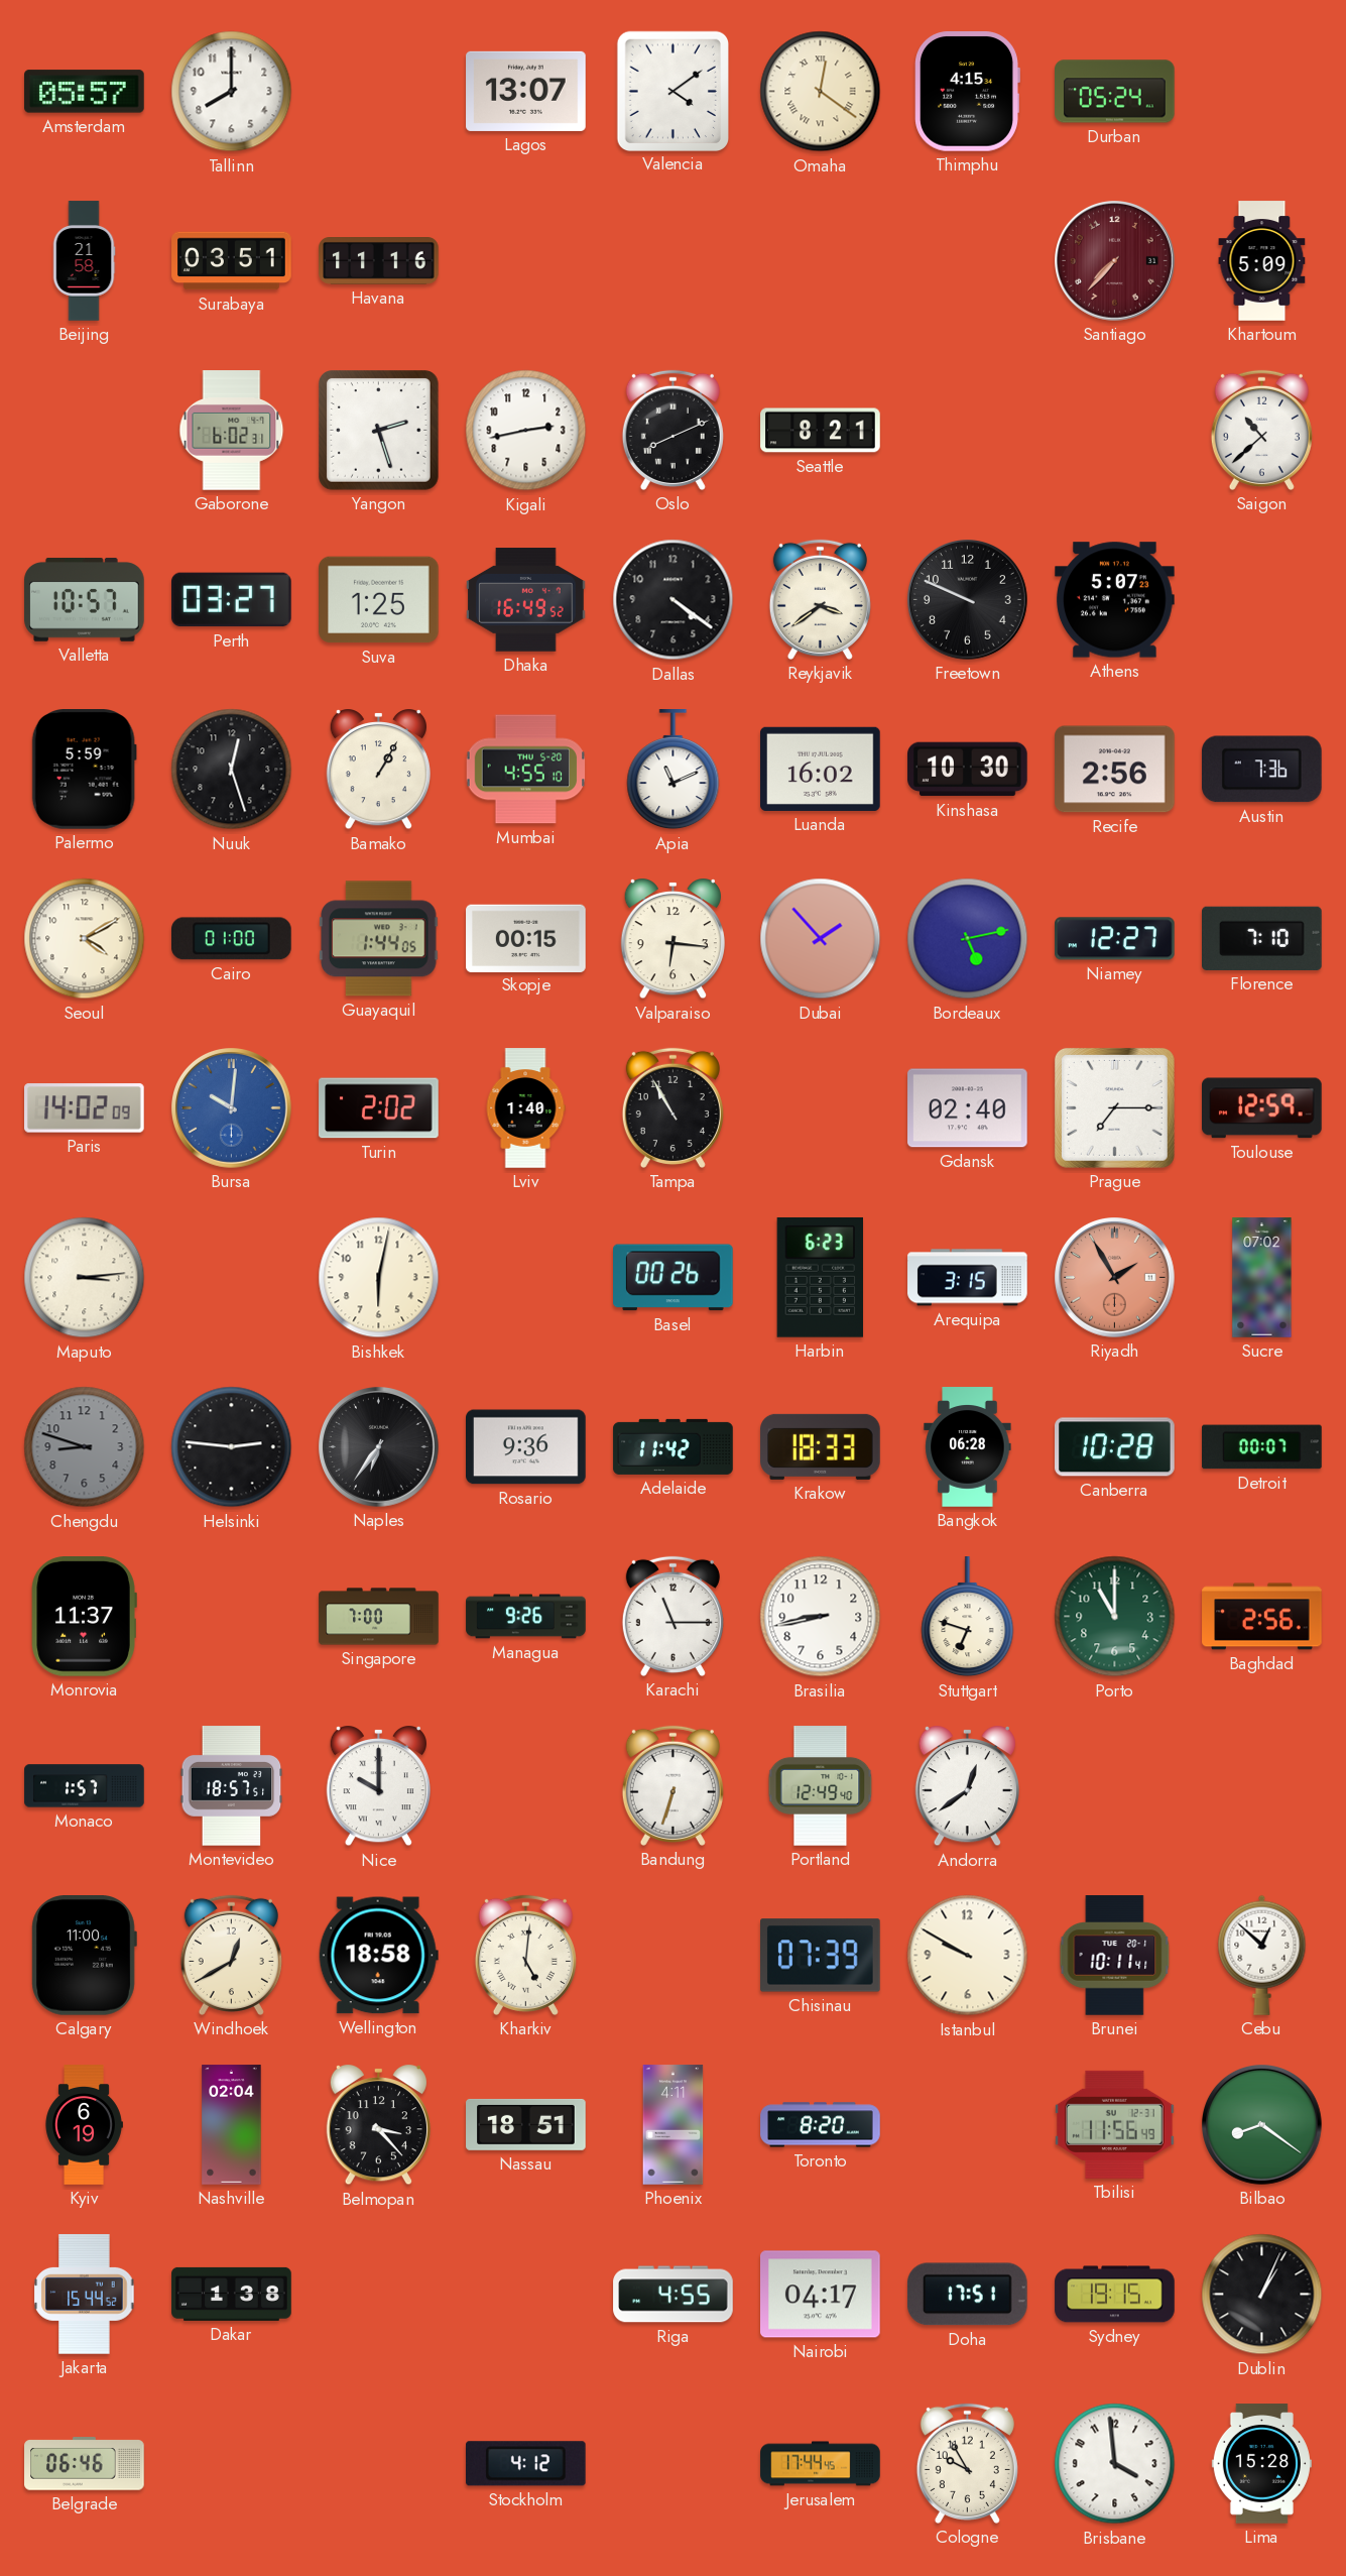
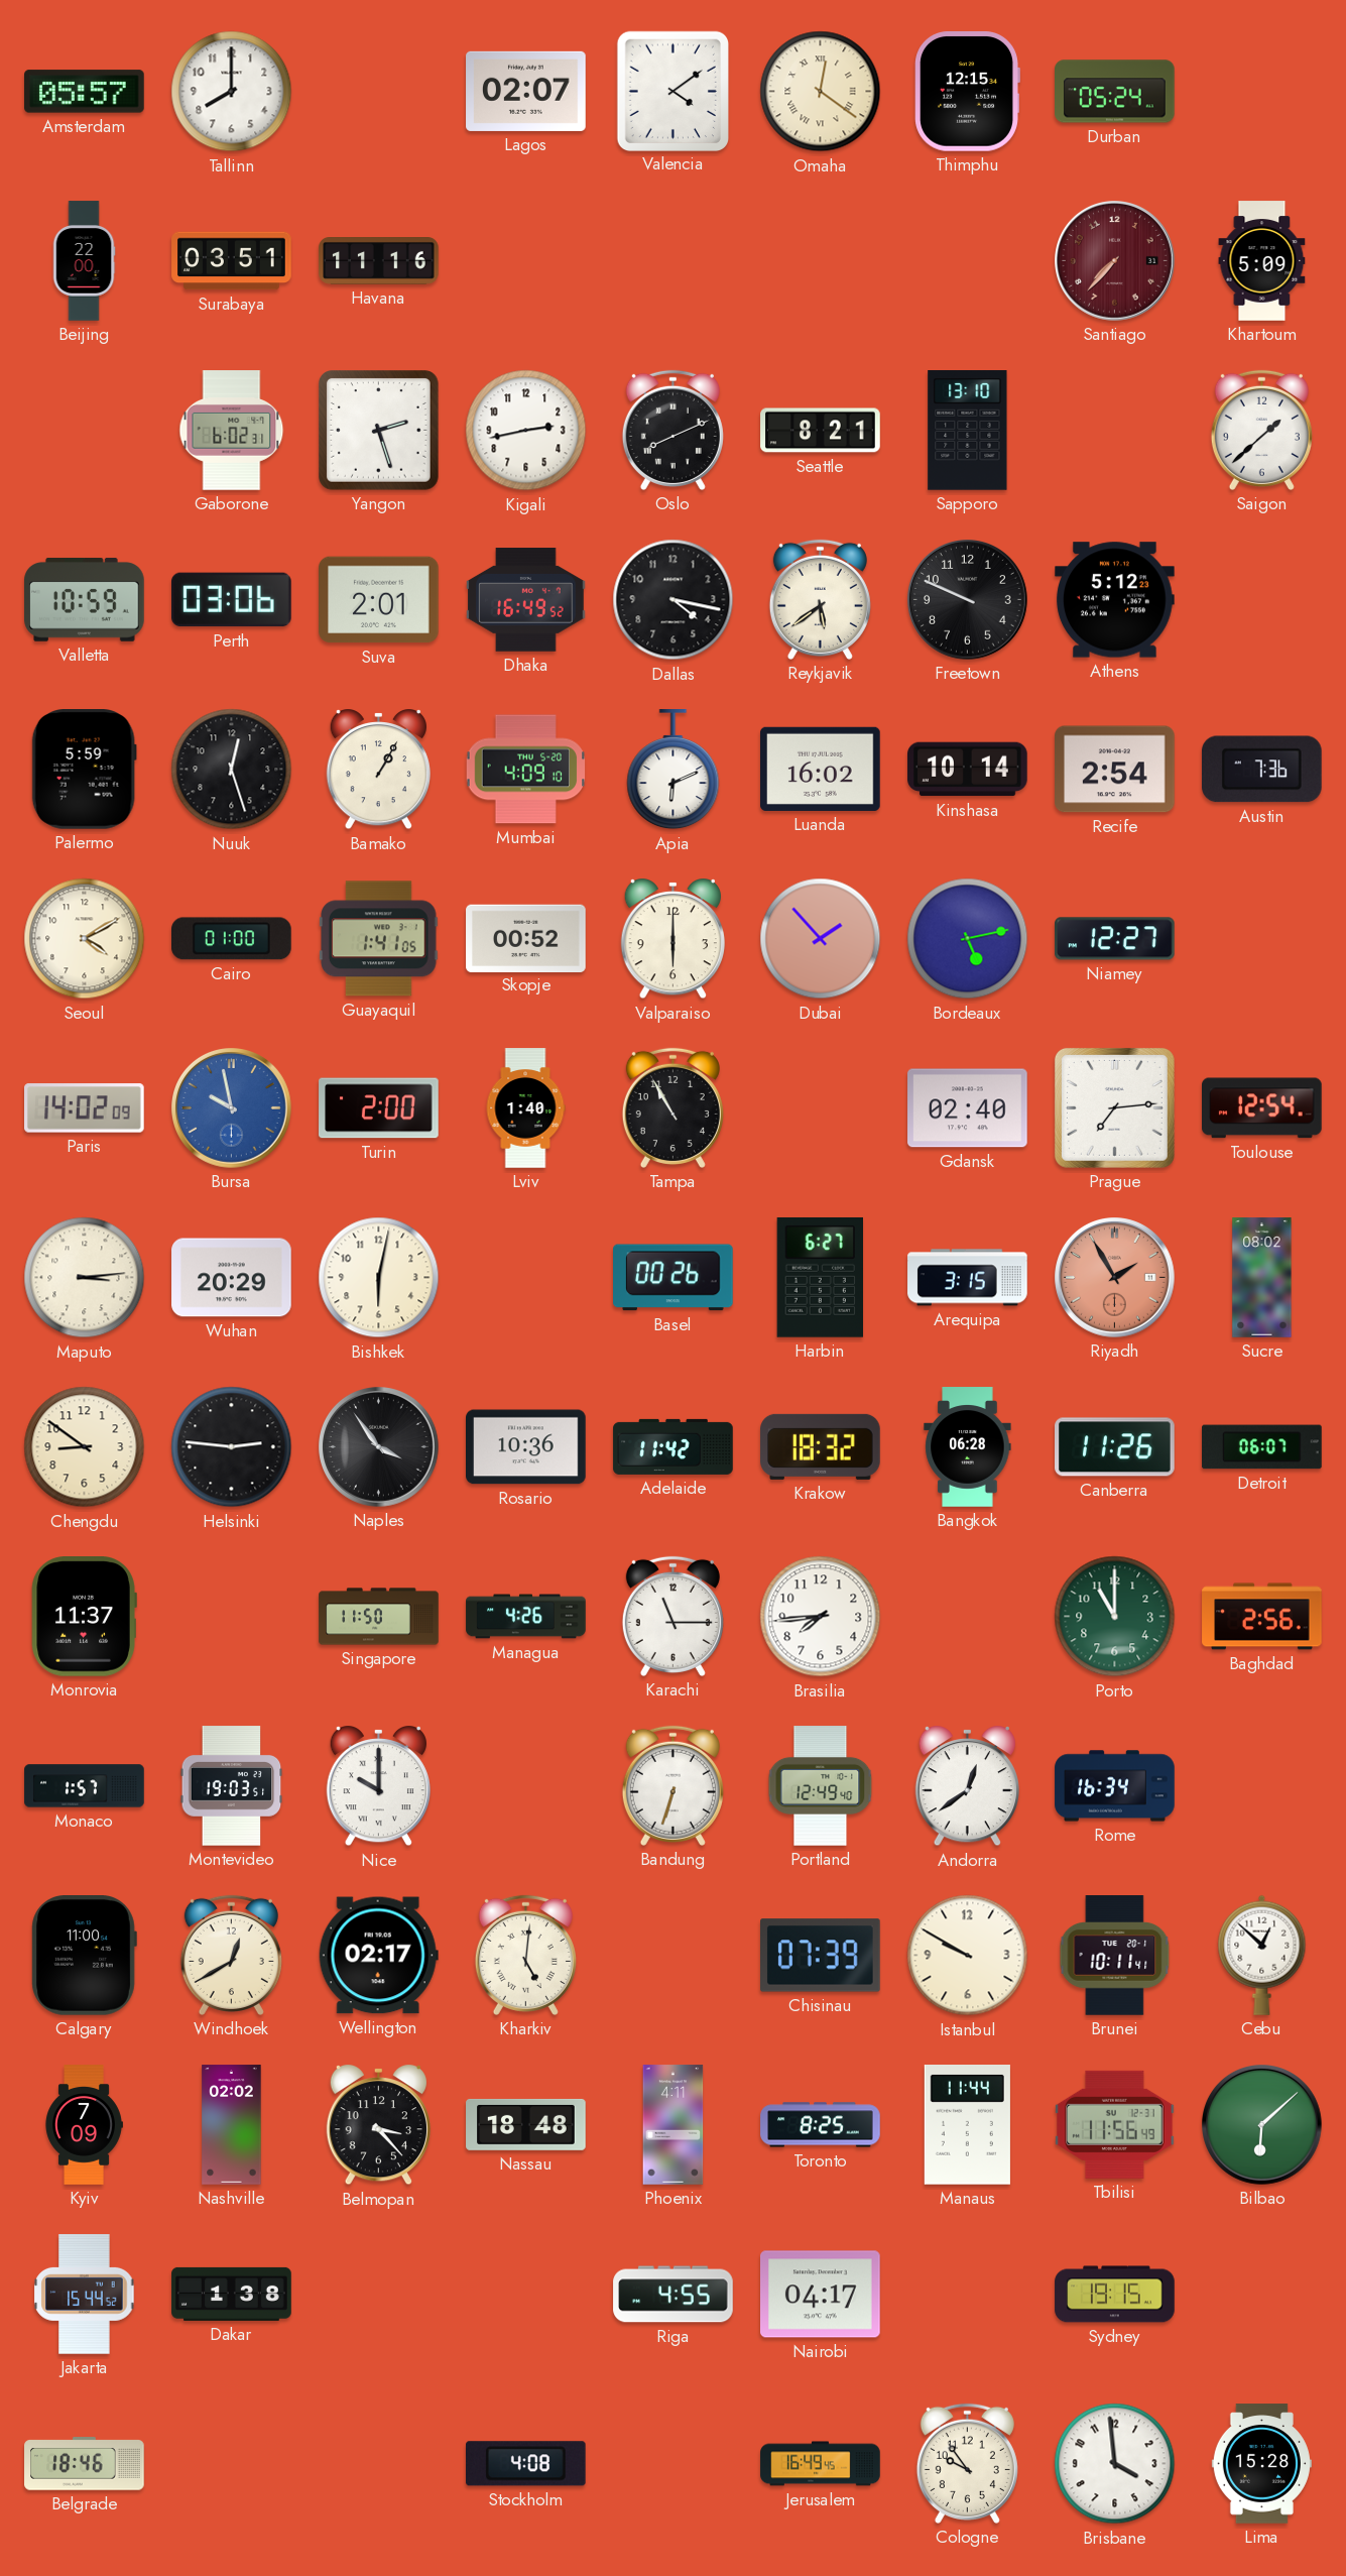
Lagos: 13:07 -> 02:07 (526, 91)
Thimphu: 4:15 -> 12:15 (967, 92)
Beijing: 21:58 -> 22:00 (84, 261)
Sapporo: none -> 13:10 (968, 431)
Saigon: 10:38 -> 1:38 (1261, 430)
Valletta: 10:57 -> 10:59 (85, 599)
Perth: 03:27 -> 03:06 (232, 600)
Suva: 1:25 -> 2:01 (379, 600)
Dallas: 4:21 -> 4:17 (674, 600)
Reykjavik: 3:39 -> 5:39 (820, 599)
Athens: 5:07 -> 5:12 (1115, 600)
Mumbai: 4:55 -> 4:09 (526, 770)
Apia: 11:11 -> 6:11 (674, 770)
Kinshasa: 10:30 -> 10:14 (968, 770)
Recife: 2:56 -> 2:54 (1115, 770)
Guayaquil: 1:44 -> 1:41 (379, 939)
Skopje: 00:15 -> 00:52 (526, 938)
Valparaiso: 6:16 -> 6:00 (672, 940)
Florence: 7:10 -> none (1262, 938)
Bursa: 10:01 -> 9:58 (232, 1108)
Turin: 2:02 -> 2:00 (379, 1108)
Prague: 7:15 -> 7:14 (1114, 1107)
Toulouse: 12:59 -> 12:54 (1262, 1108)
Wuhan: none -> 20:29 (232, 1278)
Harbin: 6:23 -> 6:27 (820, 1278)
Sucre: 07:02 -> 08:02 (1262, 1278)
Chengdu: 8:48 -> 8:51 (85, 1447)
Chengdu dial: grey -> cream (85, 1447)
Naples: 6:36 -> 3:54 (379, 1447)
Rosario: 9:36 -> 10:36 (526, 1447)
Krakow: 18:33 -> 18:32 (821, 1446)
Canberra: 10:28 -> 11:26 (1115, 1447)
Detroit: 00:07 -> 06:07 (1262, 1447)
Singapore: 7:00 -> 11:50 (379, 1617)
Managua: 9:26 -> 4:26 (526, 1617)
Brasilia: 8:43 -> 7:44 (821, 1617)
Stuttgart: 6:48 -> none (968, 1617)
Montevideo: 18:57 -> 19:03 (232, 1786)
Rome: none -> 16:34 (1115, 1786)
Wellington: 18:58 -> 02:17 (378, 1956)
Kyiv: 6:19 -> 7:09 (84, 2125)
Nashville: 02:04 -> 02:02 (232, 2125)
Nassau: 18:51 -> 18:48 (526, 2124)
Toronto: 8:20 -> 8:25 (821, 2125)
Manaus: none -> 11:44 (967, 2125)
Bilbao: 8:21 -> 6:08 (1262, 2125)
Doha: 17:51 -> none (967, 2295)
Dublin: 1:04 -> none (1262, 2295)
Belgrade: 06:46 -> 18:46 (85, 2464)
Stockholm: 4:12 -> 4:08 (525, 2464)
Jerusalem: 17:44 -> 16:49 (821, 2464)
Cologne: 9:55 -> 9:54 (967, 2463)
